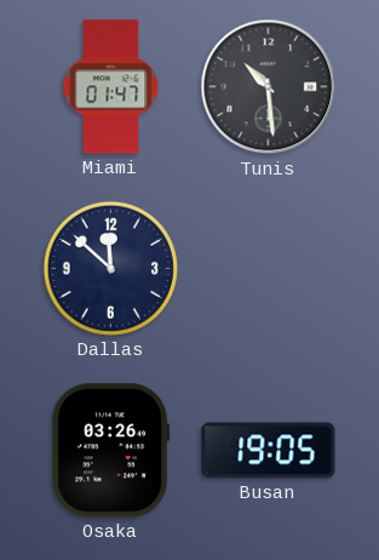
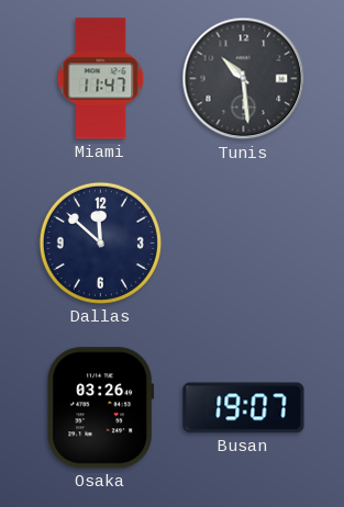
Miami: 01:47 -> 11:47 (101, 79)
Busan: 19:05 -> 19:07 (244, 408)
